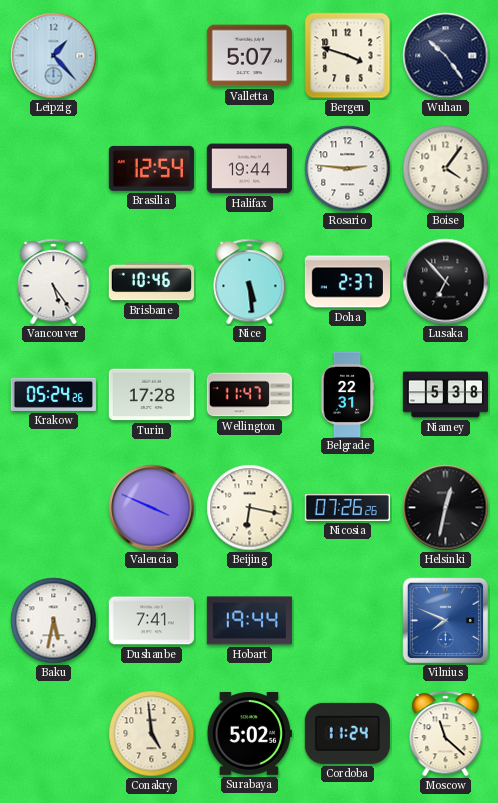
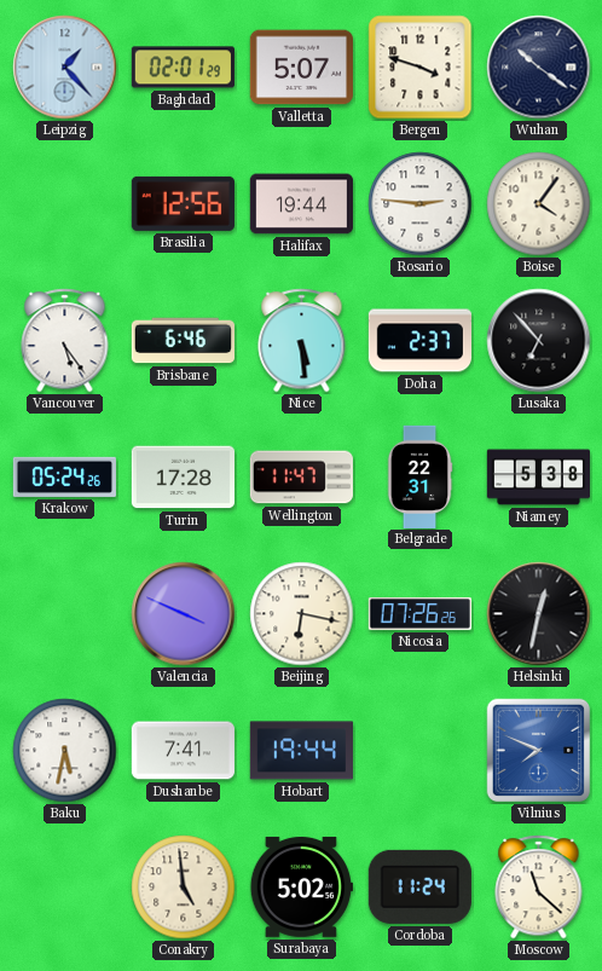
Baghdad: none -> 02:01 (183, 68)
Wuhan: 10:24 -> 10:21 (539, 68)
Brasilia: 12:54 -> 12:56 (183, 203)
Brisbane: 10:46 -> 6:46 (183, 341)
